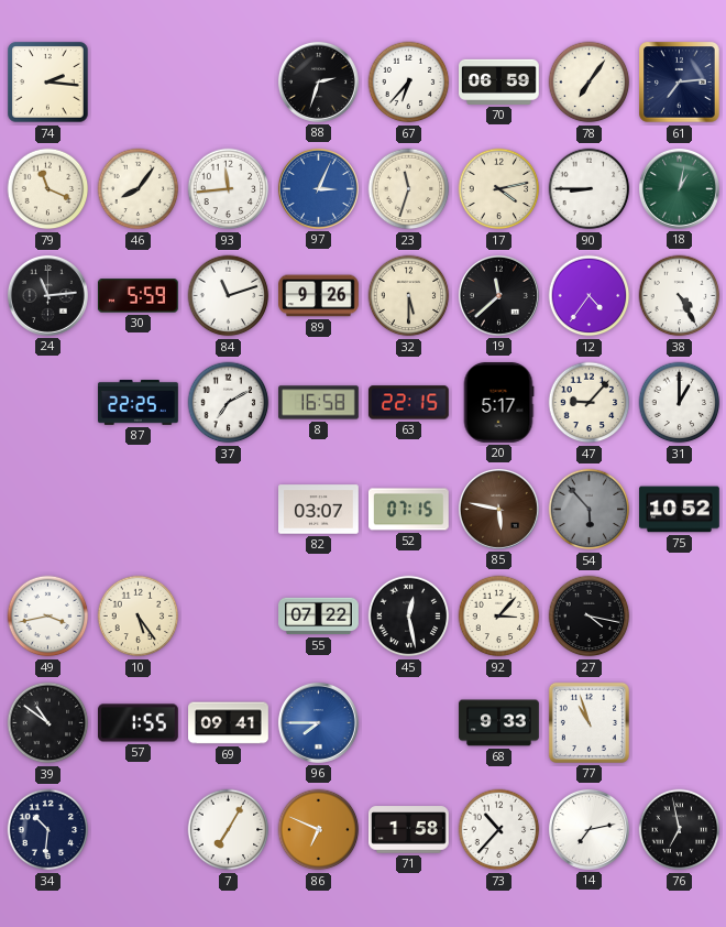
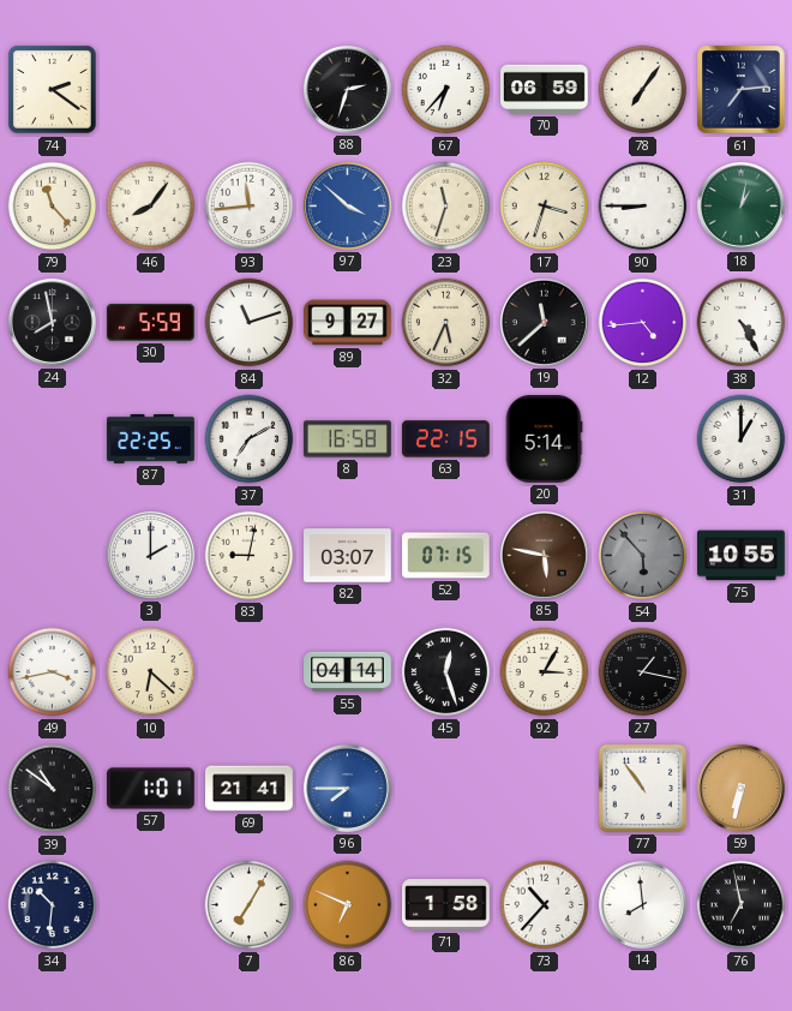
74: 2:16 -> 2:21 (53, 90)
79: 11:19 -> 11:23 (53, 207)
97: 3:04 -> 3:52 (347, 205)
17: 4:13 -> 3:33 (545, 207)
24: 11:14 -> 7:58 (52, 322)
89: 9:26 -> 9:27 (348, 323)
32: 5:30 -> 5:34 (446, 323)
12: 4:36 -> 4:44 (643, 323)
20: 5:17 -> 5:14 (544, 439)
47: 9:07 -> none (590, 403)
3: none -> 2:00 (150, 555)
83: none -> 9:02 (250, 556)
75: 10:52 -> 10:55 (742, 556)
10: 5:24 -> 6:22 (151, 672)
55: 07:22 -> 04:14 (348, 672)
45: 12:28 -> 12:27 (446, 672)
92: 3:07 -> 3:05 (545, 672)
27: 4:17 -> 1:17 (643, 672)
57: 1:55 -> 1:01 (151, 789)
69: 09:41 -> 21:41 (250, 789)
68: 9:33 -> none (499, 723)
77: 10:57 -> 10:54 (642, 788)
59: none -> 6:32 (740, 788)
14: 7:13 -> 7:59 (642, 904)
